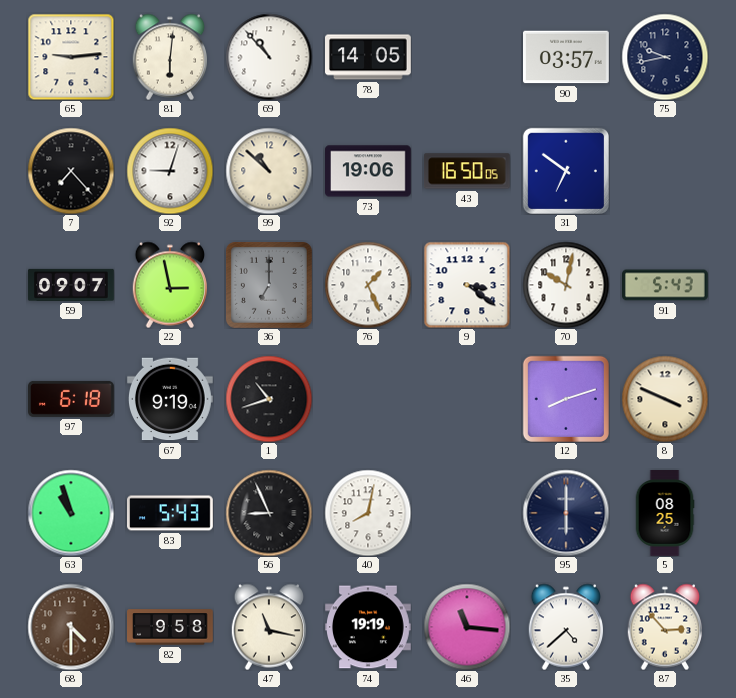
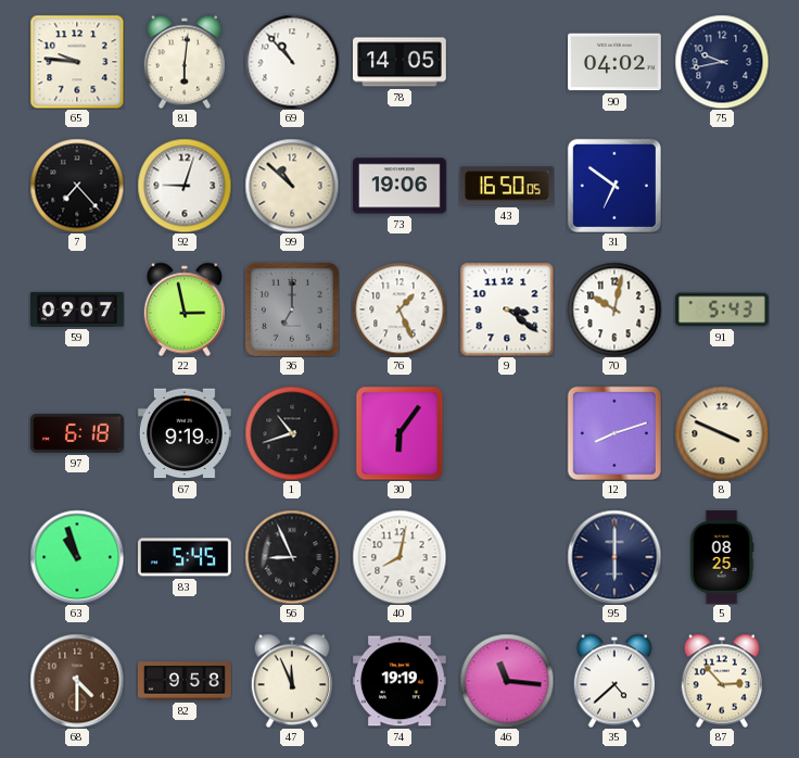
65: 9:14 -> 9:46 (77, 62)
90: 03:57 -> 04:02 (616, 62)
30: none -> 6:06 (399, 433)
83: 5:43 -> 5:45 (186, 557)
47: 11:17 -> 11:56 (291, 681)
